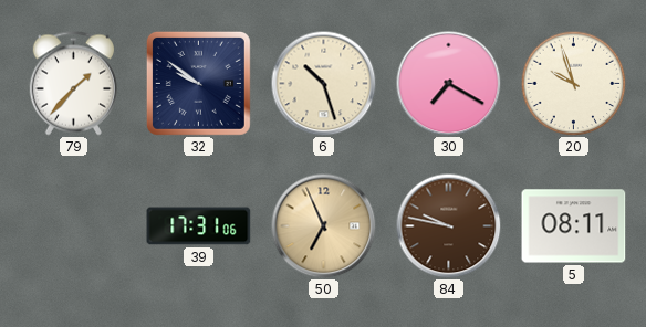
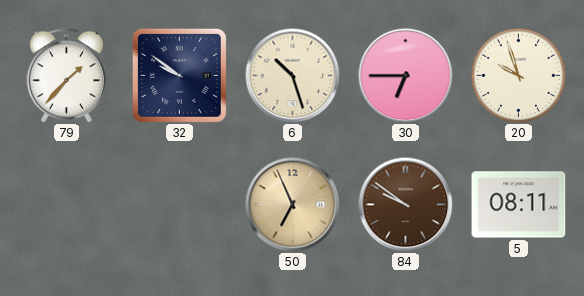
30: 7:20 -> 6:45 (405, 75)
39: 17:31 -> none (199, 226)
84: 9:47 -> 9:51 (405, 204)
